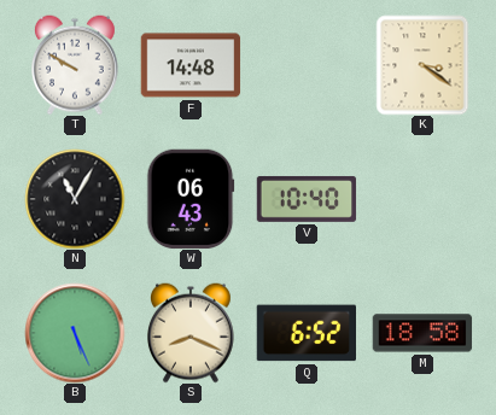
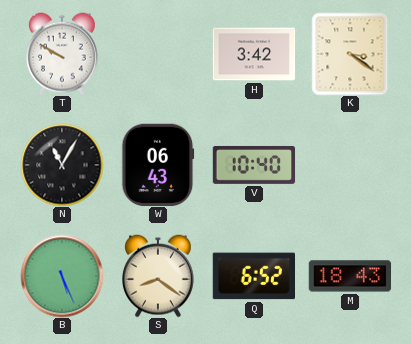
F: 14:48 -> none (191, 65)
H: none -> 3:42 (254, 54)
S: 8:19 -> 8:21 (159, 276)
M: 18:58 -> 18:43 (350, 276)
